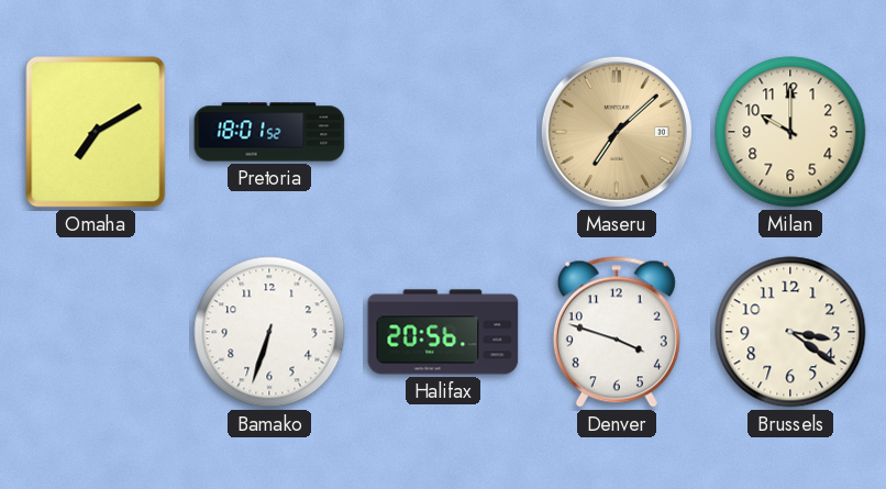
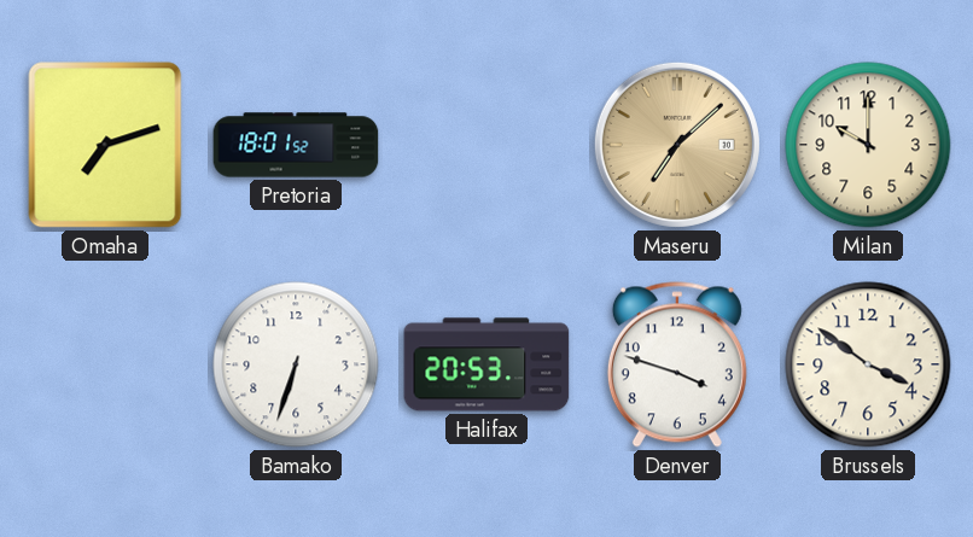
Omaha: 7:10 -> 7:12 (105, 145)
Halifax: 20:56 -> 20:53 (486, 364)
Brussels: 3:21 -> 3:51 (868, 364)
